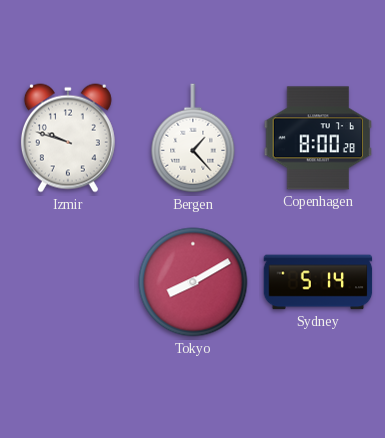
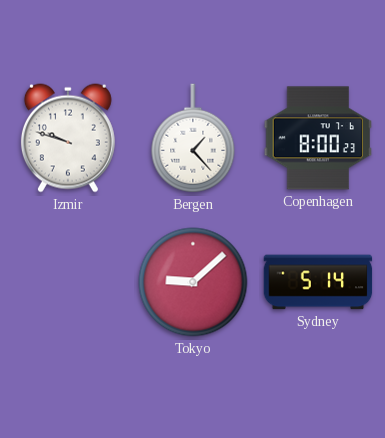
Copenhagen: 8:00:28 -> 8:00:23 (318, 138)
Tokyo: 8:10 -> 9:08 (193, 282)
